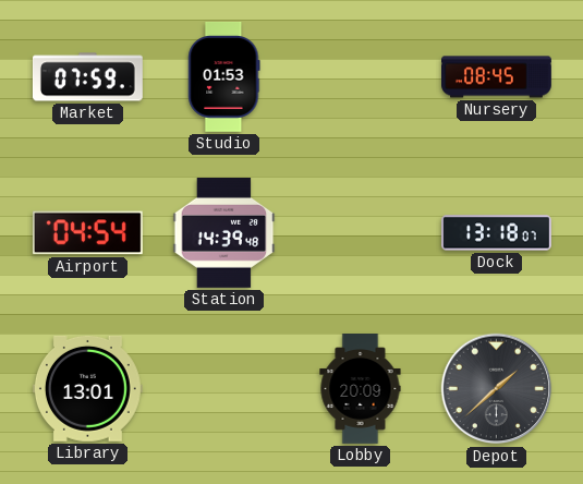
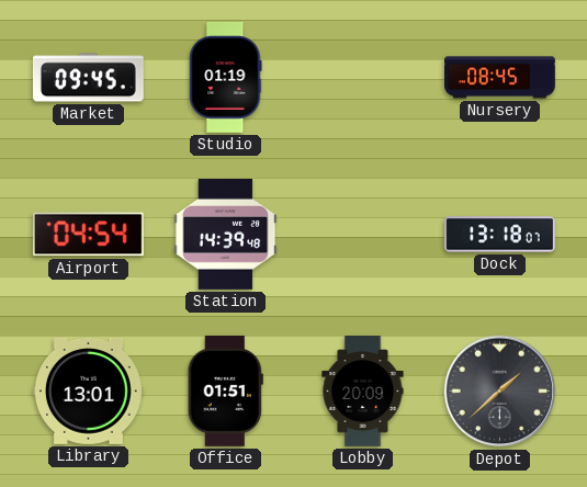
Market: 07:59 -> 09:45 (88, 78)
Studio: 01:53 -> 01:19 (226, 77)
Office: none -> 01:51 (225, 390)
